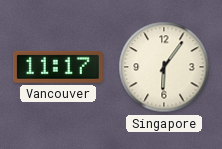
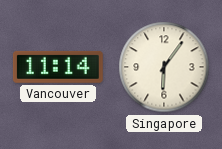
Vancouver: 11:17 -> 11:14 (58, 67)
